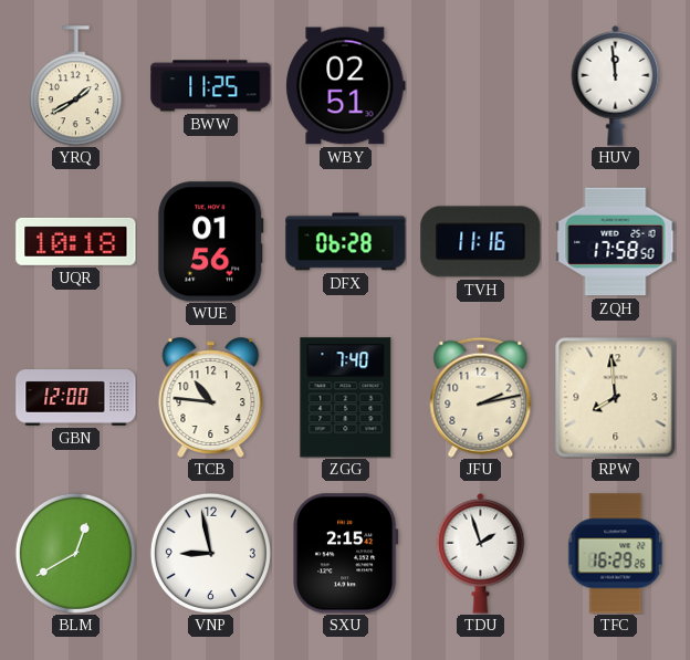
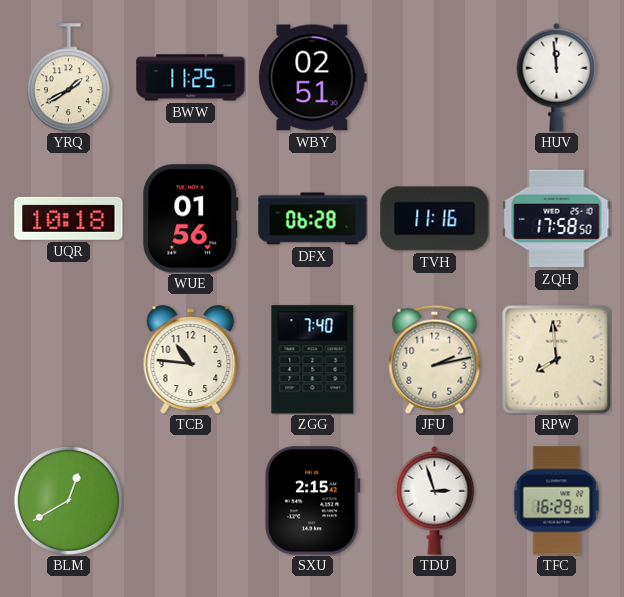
GBN: 12:00 -> none (76, 398)
VNP: 8:58 -> none (210, 553)
TDU: 1:57 -> 2:57 (435, 500)
